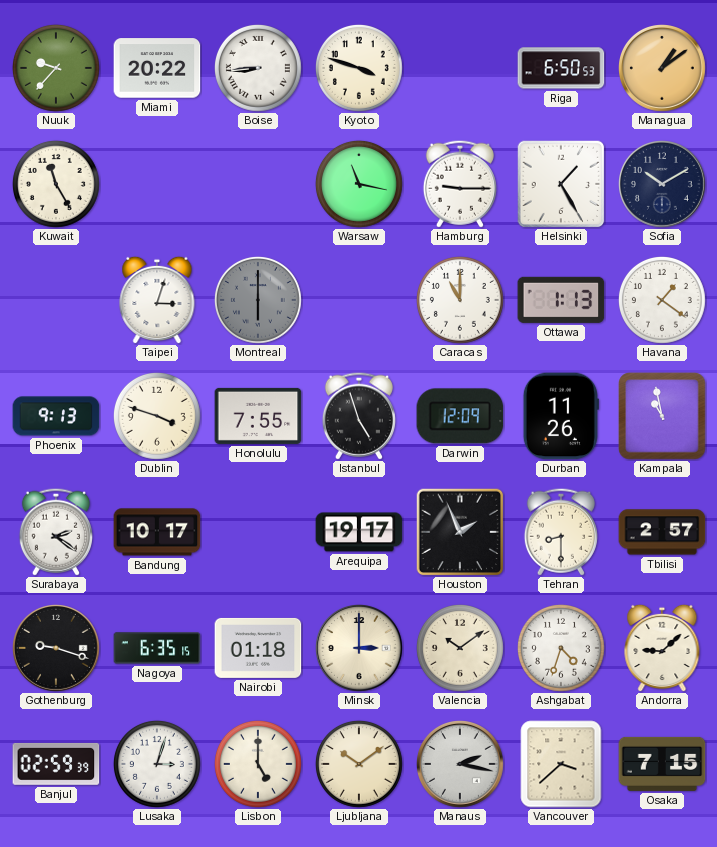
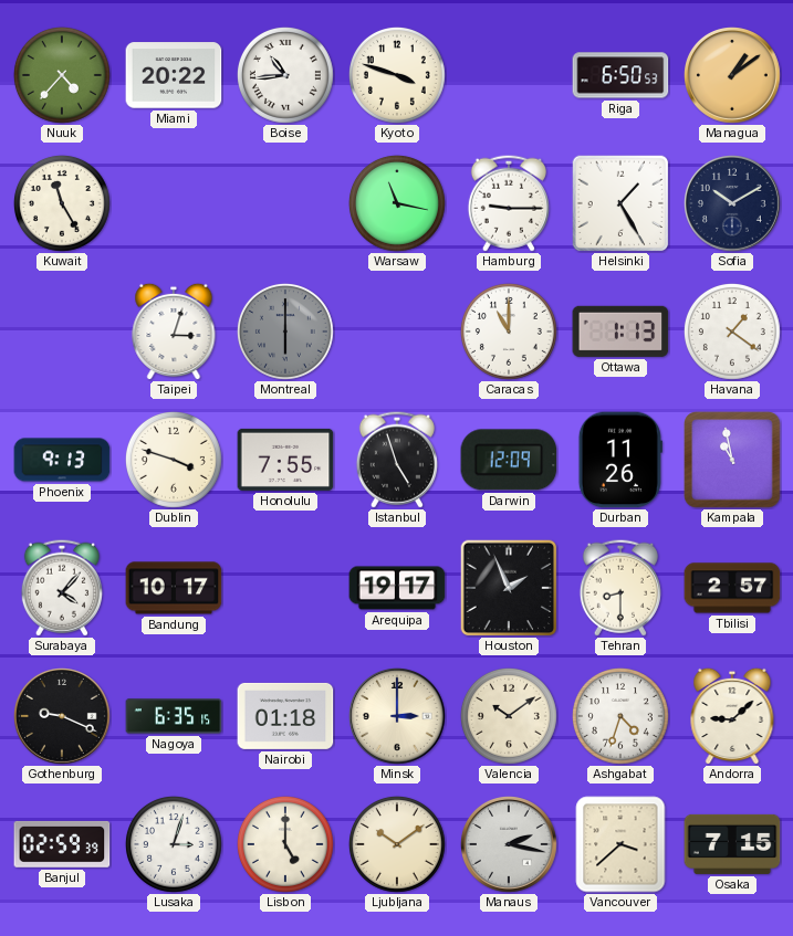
Nuuk: 9:37 -> 4:37 (62, 75)
Boise: 8:44 -> 10:44 (285, 75)
Surabaya: 2:21 -> 4:07 (62, 588)
Gothenburg: 9:18 -> 9:19 (63, 717)
